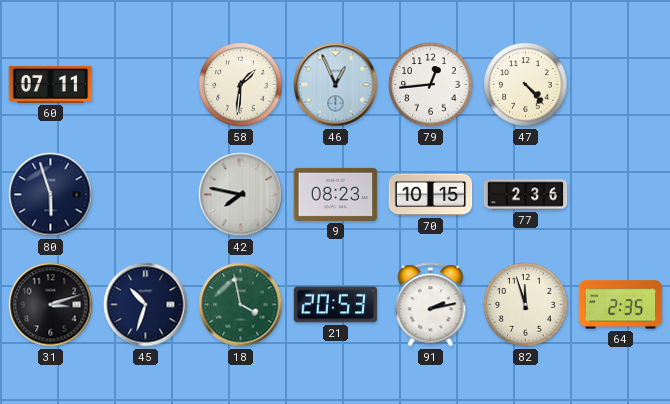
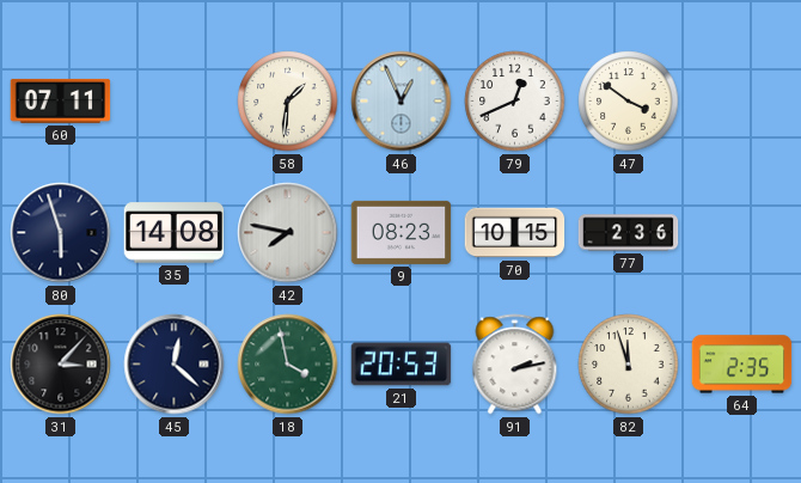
79: 12:44 -> 12:41 (515, 102)
47: 4:23 -> 3:51 (629, 102)
35: none -> 14:08 (175, 233)
31: 3:12 -> 3:07 (61, 365)
45: 10:33 -> 12:22 (175, 365)
